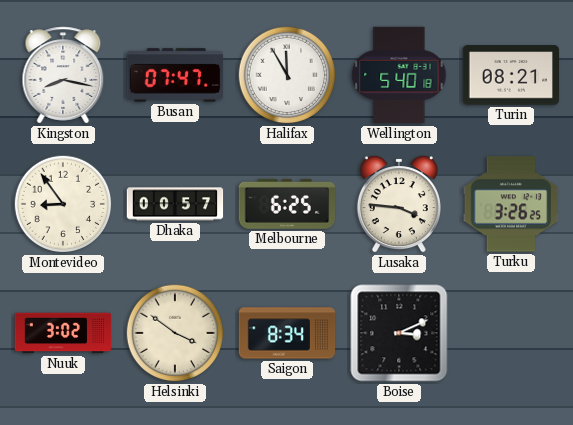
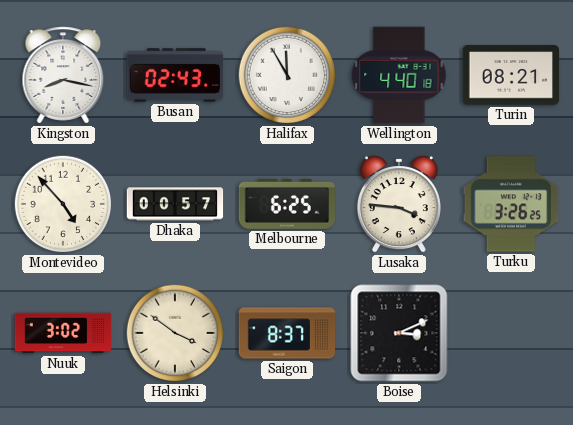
Busan: 07:47 -> 02:43 (175, 75)
Wellington: 5:40 -> 4:40 (399, 75)
Montevideo: 8:54 -> 4:53 (63, 204)
Saigon: 8:34 -> 8:37 (287, 333)
